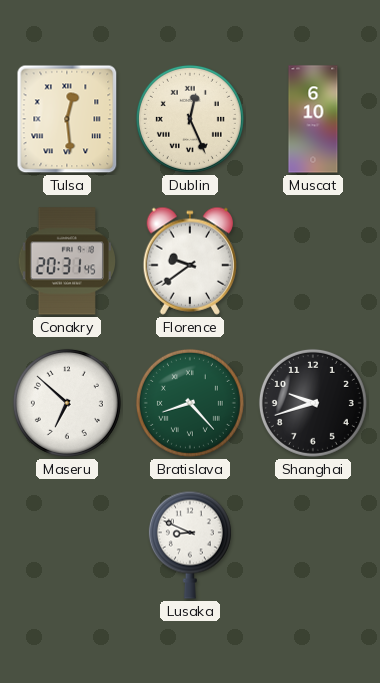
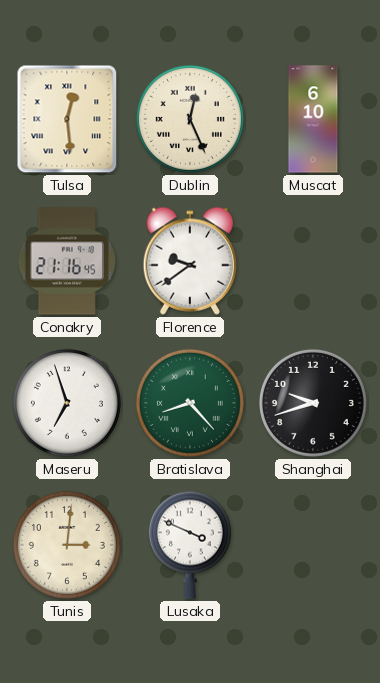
Conakry: 20:31 -> 21:16 (66, 261)
Maseru: 6:52 -> 6:57 (67, 403)
Tunis: none -> 3:01 (67, 545)
Lusaka: 8:49 -> 3:49 (190, 545)
